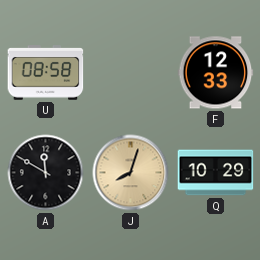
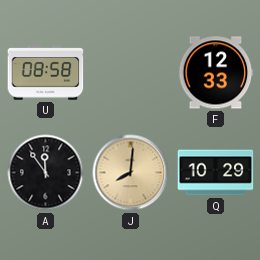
A: 11:50 -> 11:54 (46, 173)
J: 8:03 -> 8:01 (131, 173)
